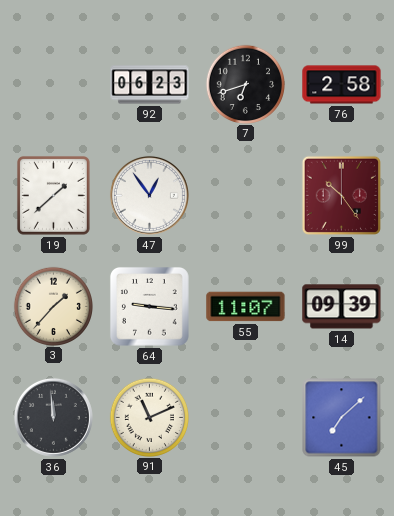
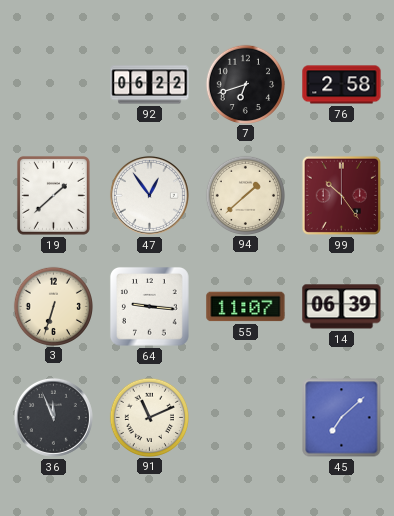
92: 06:23 -> 06:22 (150, 85)
94: none -> 1:38 (245, 195)
3: 1:37 -> 6:33 (53, 306)
14: 09:39 -> 06:39 (342, 307)
36: 11:59 -> 11:56 (53, 417)
